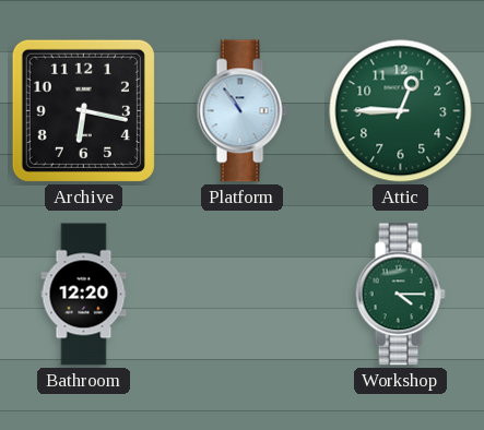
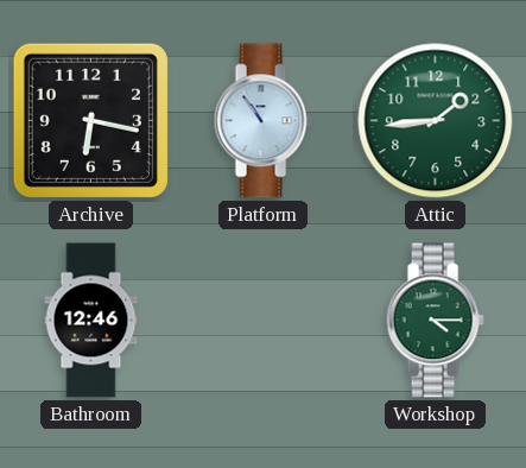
Attic: 12:45 -> 1:44 (436, 121)
Bathroom: 12:20 -> 12:46 (91, 321)
